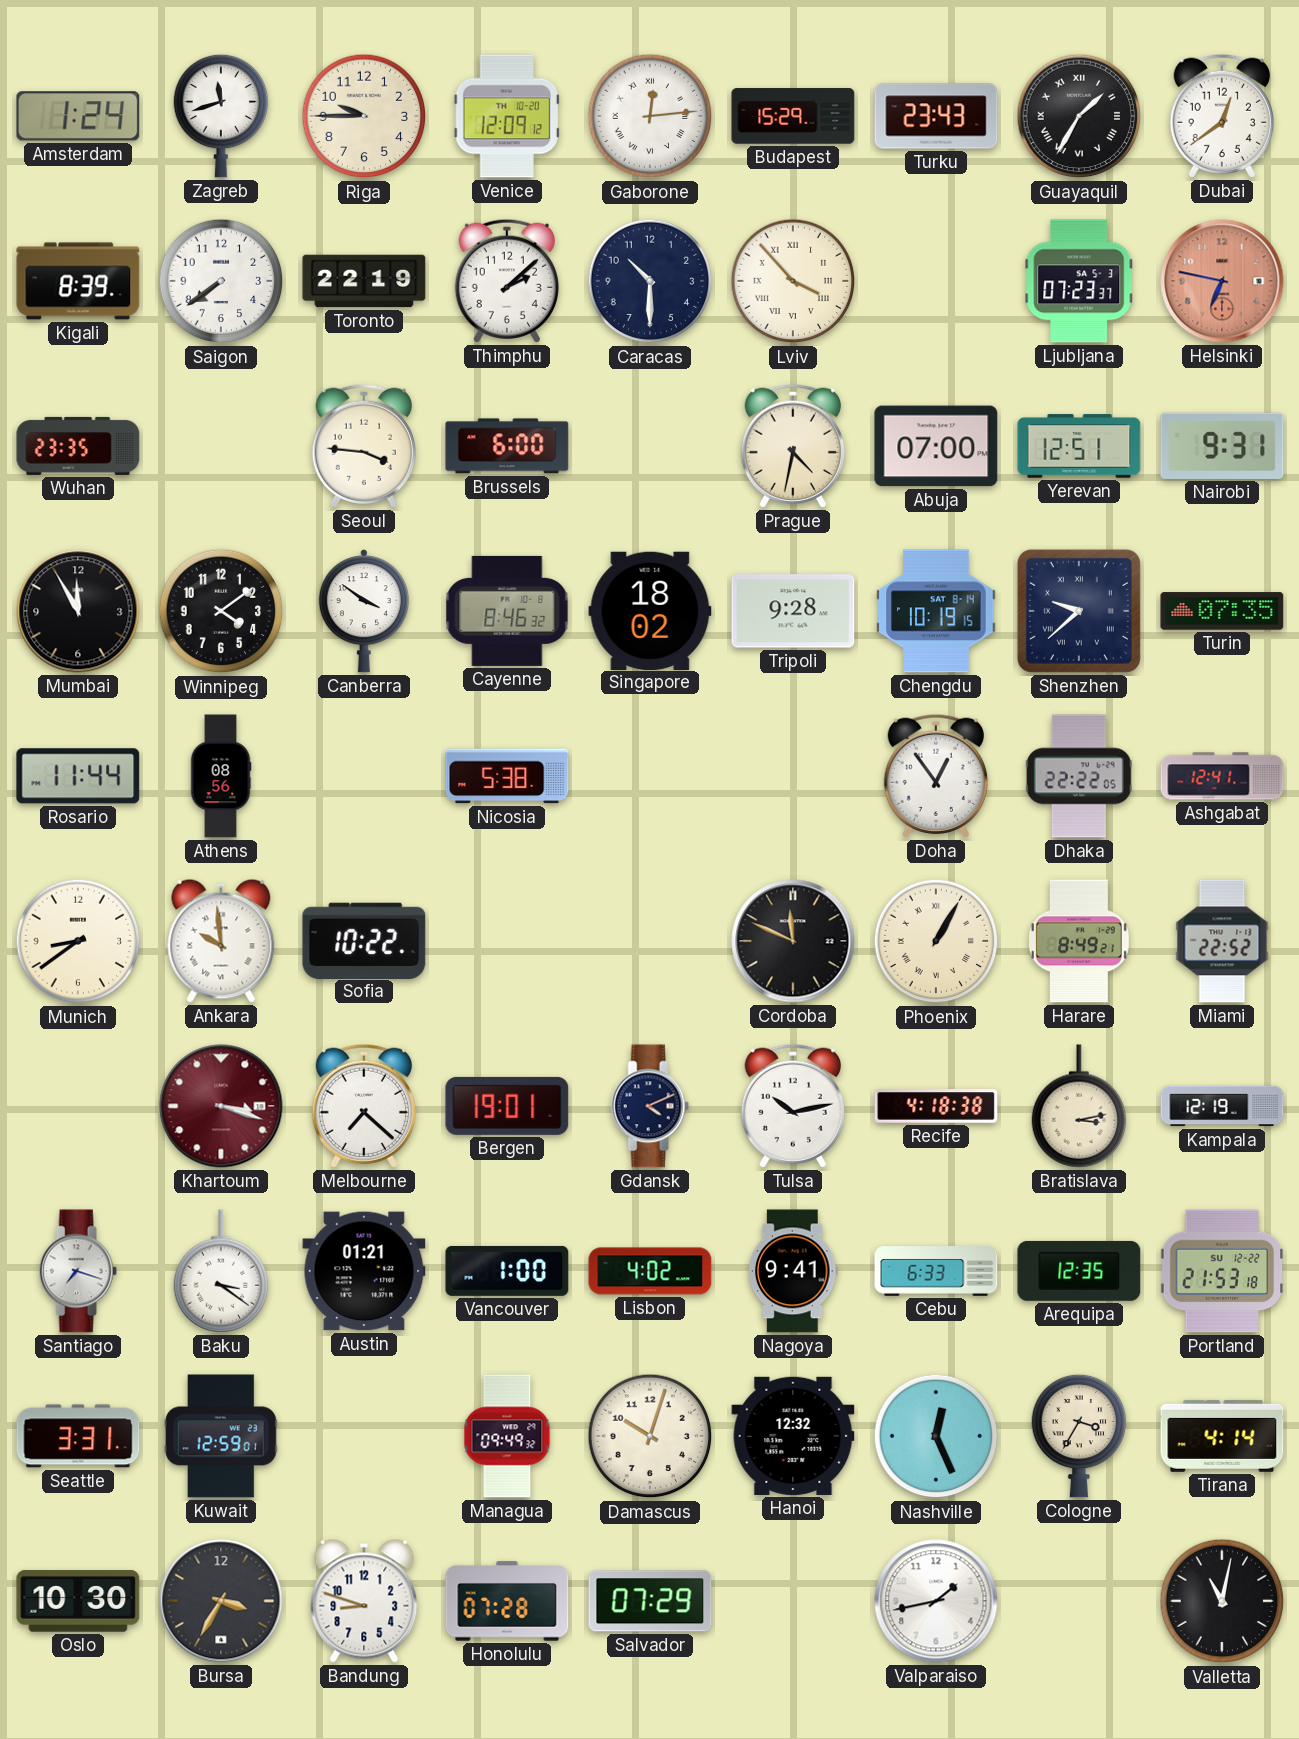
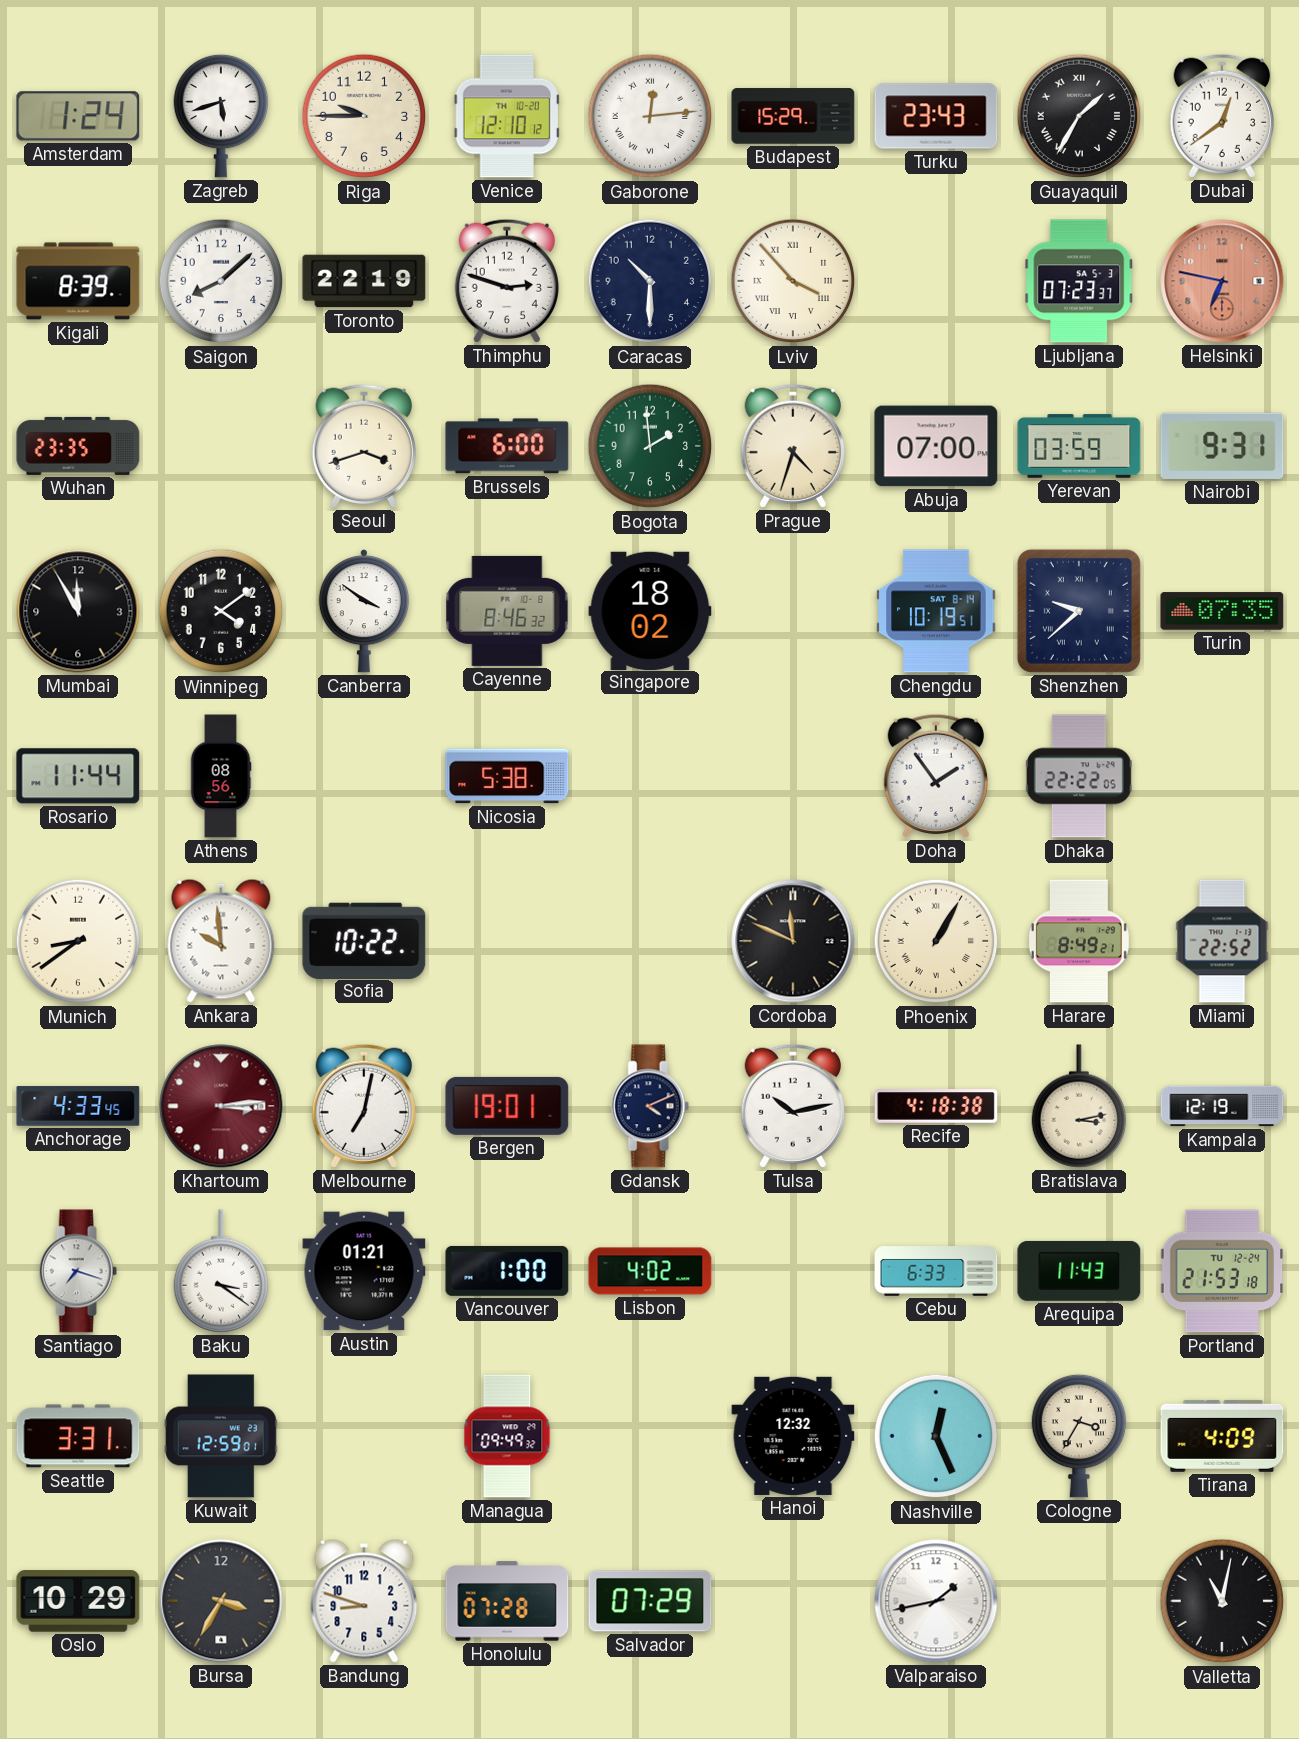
Zagreb: 11:42 -> 5:42 (221, 116)
Venice: 12:09 -> 12:10 (507, 116)
Saigon: 7:39 -> 8:08 (221, 281)
Thimphu: 2:08 -> 2:48 (507, 281)
Seoul: 3:46 -> 3:42 (364, 446)
Bogota: none -> 1:59 (650, 446)
Prague: 4:32 -> 4:33 (793, 446)
Yerevan: 12:51 -> 03:59 (1079, 446)
Tripoli: 9:28 -> none (793, 611)
Chengdu: 10:19:15 -> 10:19:51 (936, 611)
Doha: 12:54 -> 1:54 (936, 776)
Ashgabat: 12:41 -> none (1222, 776)
Anchorage: none -> 4:33 (78, 1106)
Khartoum: 3:18 -> 3:14 (221, 1106)
Melbourne: 7:22 -> 7:02 (364, 1106)
Nagoya: 9:41 -> none (794, 1271)
Arequipa: 12:35 -> 11:43 (1079, 1271)
Portland date: SU 12-22 -> TU 12-24 (1222, 1271)
Damascus: 10:03 -> none (650, 1436)
Tirana: 4:14 -> 4:09 (1222, 1436)
Oslo: 10:30 -> 10:29 (78, 1601)
